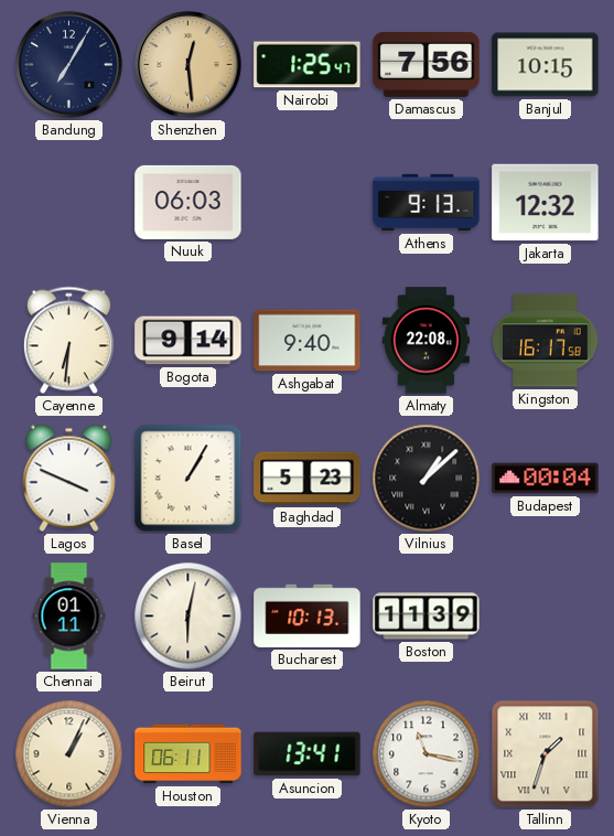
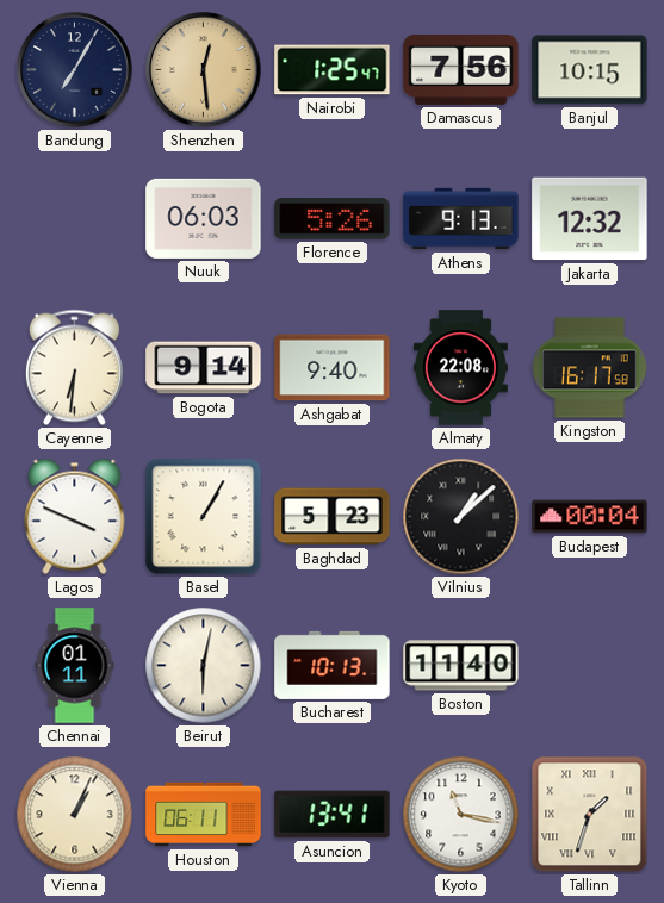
Florence: none -> 5:26 (333, 219)
Boston: 11:39 -> 11:40 (461, 666)
